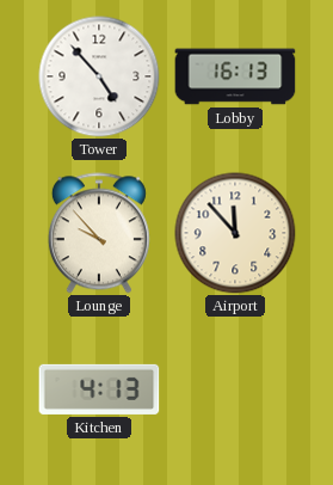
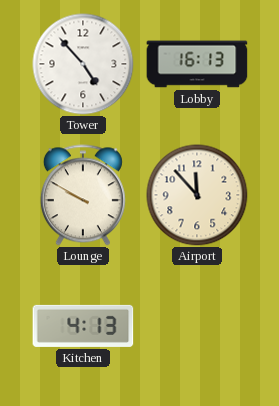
Lounge: 9:53 -> 9:50 (83, 195)
